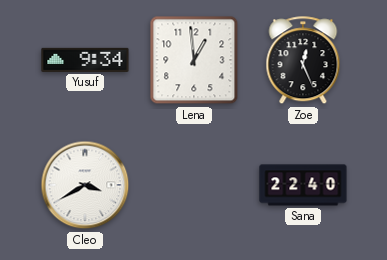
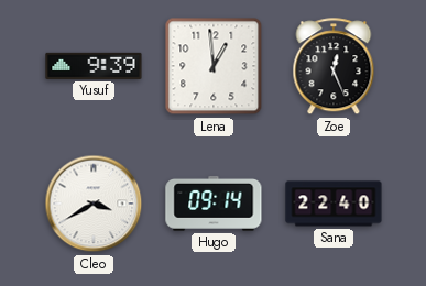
Yusuf: 9:34 -> 9:39 (94, 66)
Hugo: none -> 09:14 (214, 204)
